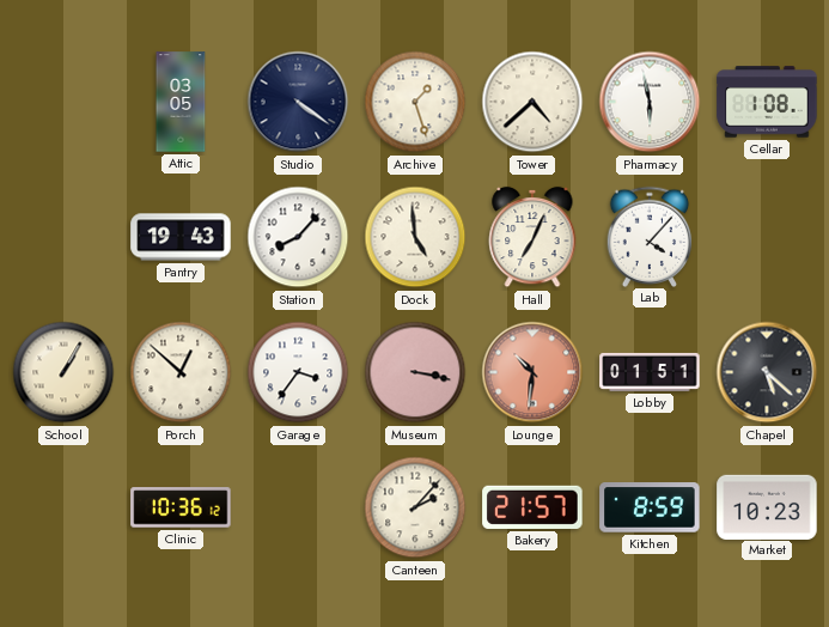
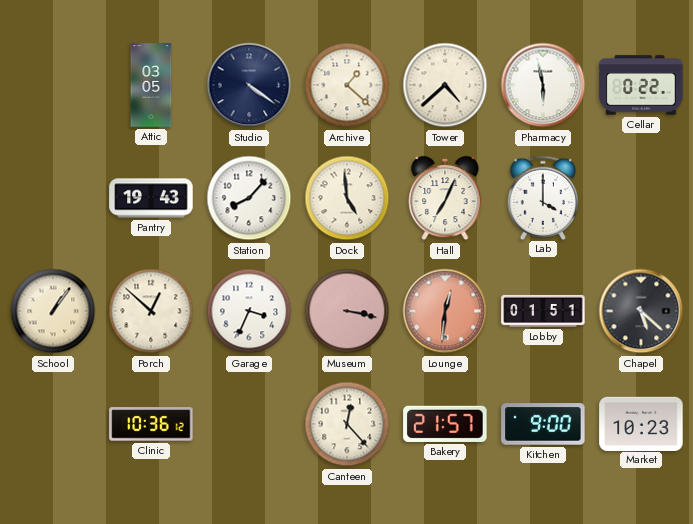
Archive: 1:27 -> 1:22 (347, 85)
Cellar: 1:08 -> 0:22 (641, 85)
Lab: 4:07 -> 4:00 (543, 197)
School: 1:05 -> 1:06 (53, 311)
Garage: 3:36 -> 3:34 (249, 311)
Lounge: 10:31 -> 12:31 (445, 311)
Canteen: 2:07 -> 12:23 (347, 424)
Kitchen: 8:59 -> 9:00 (543, 424)
